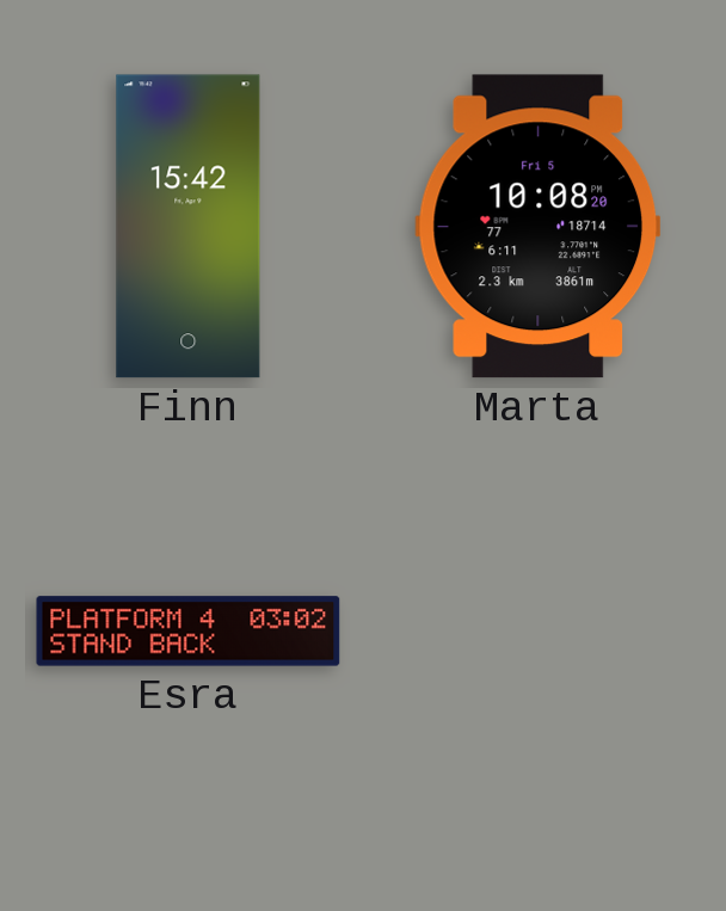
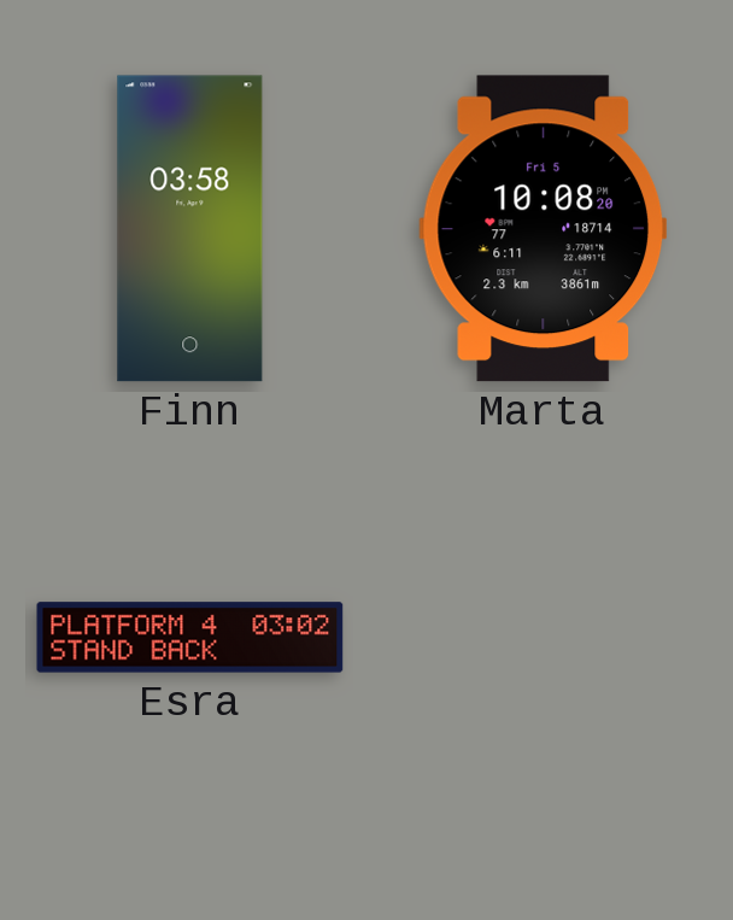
Finn: 15:42 -> 03:58 (190, 229)
